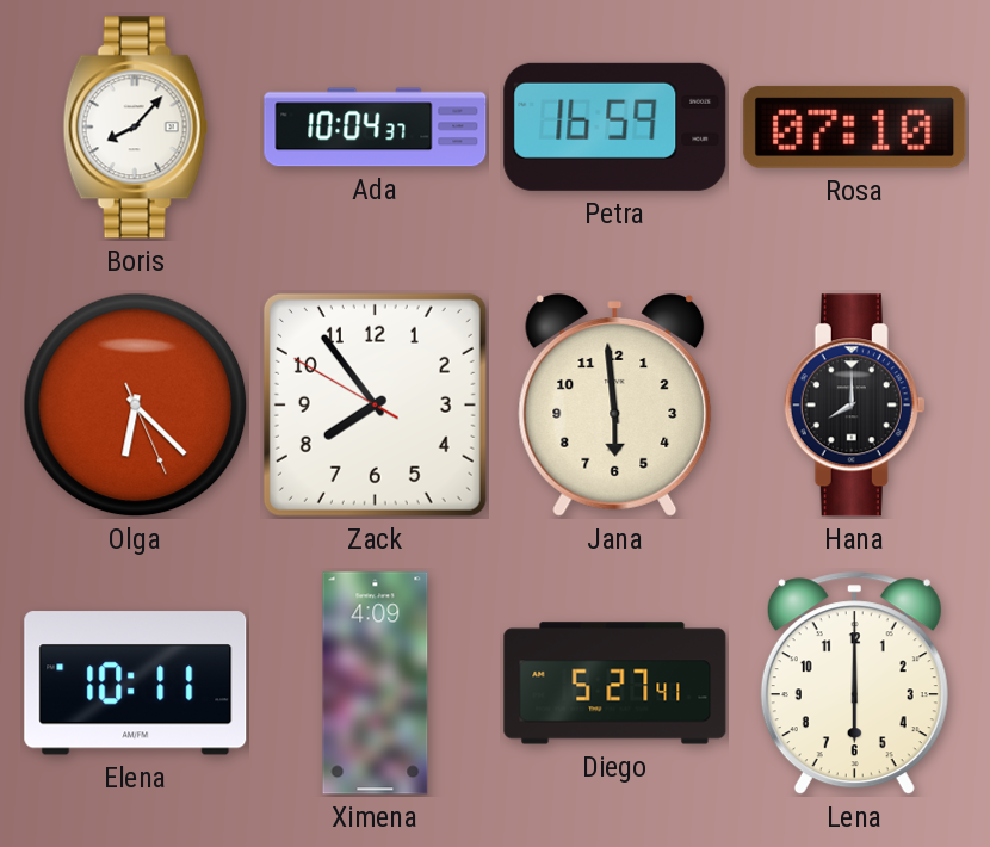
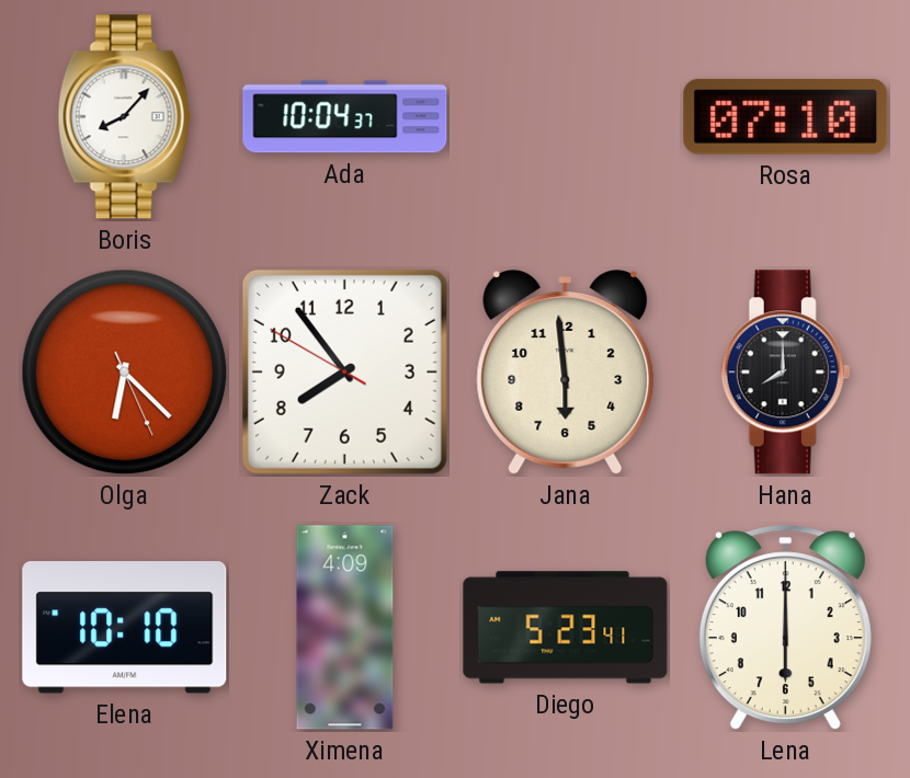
Petra: 16:59 -> none (615, 126)
Elena: 10:11 -> 10:10 (125, 628)
Diego: 5:27 -> 5:23 (566, 628)
